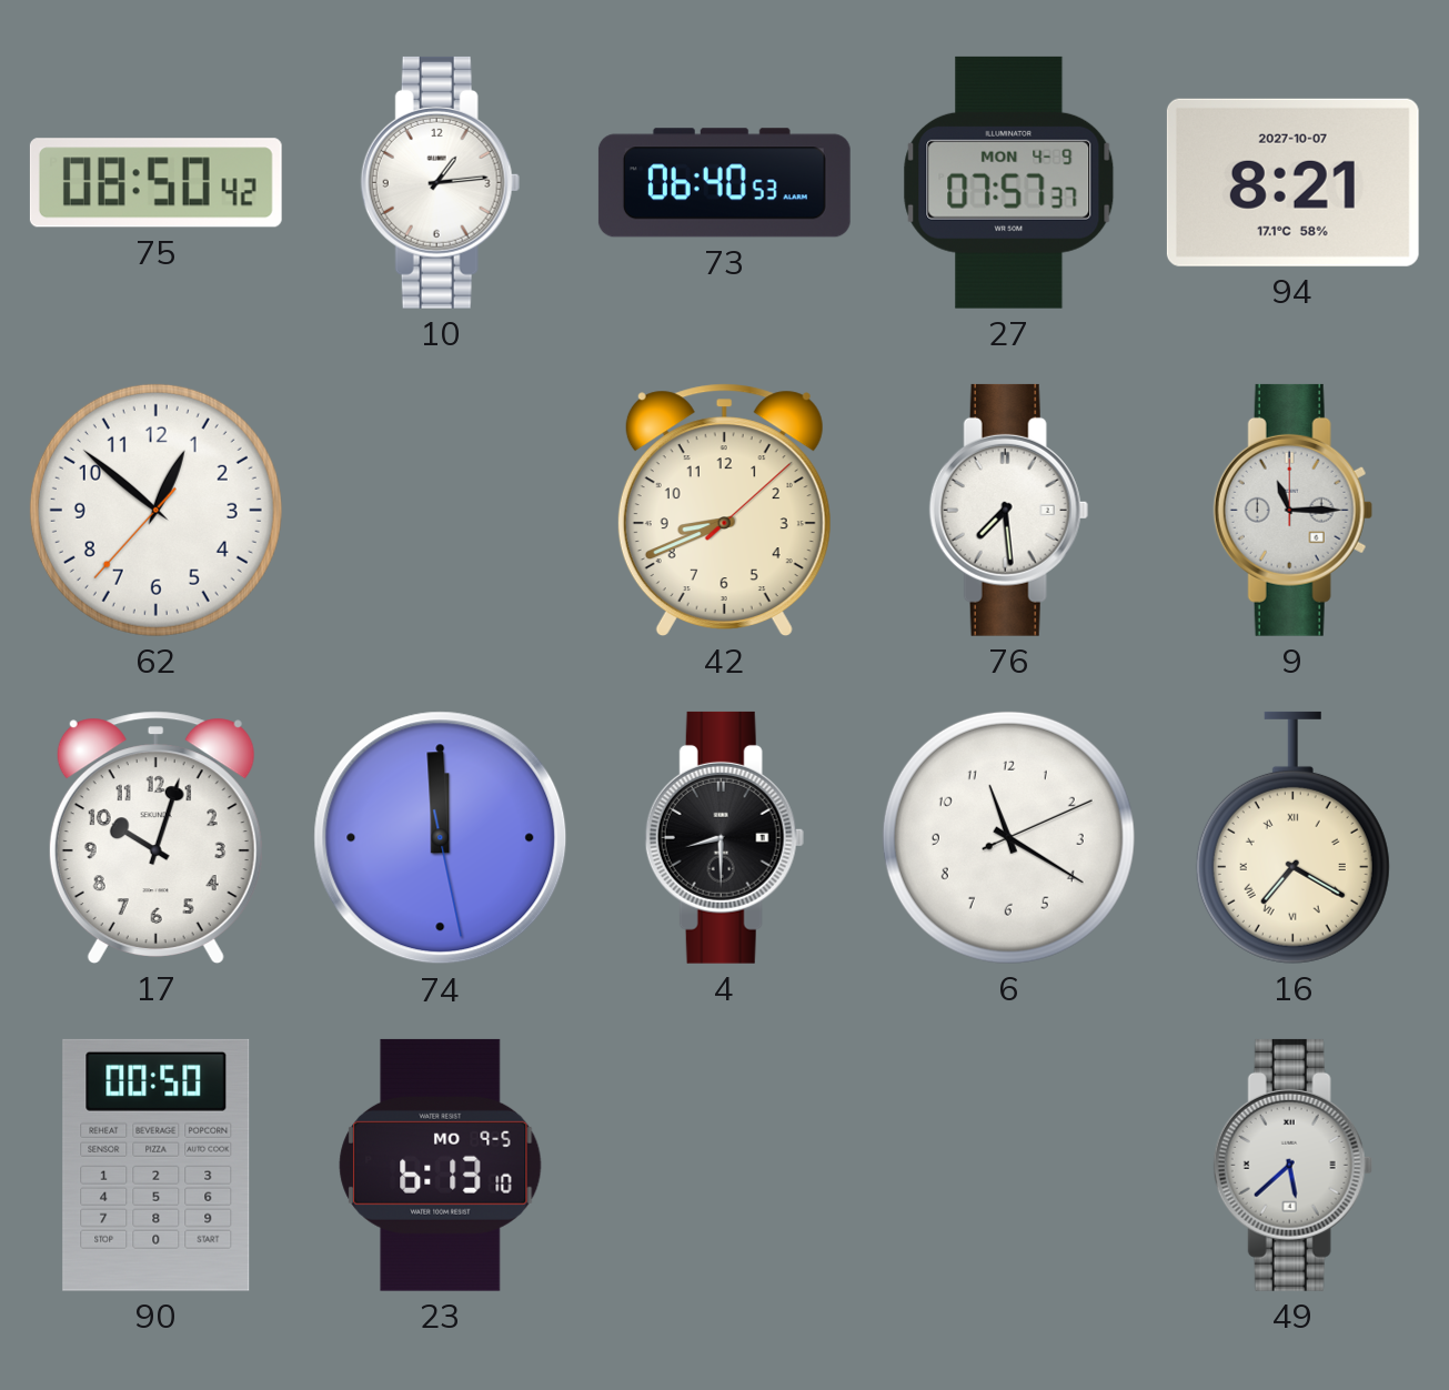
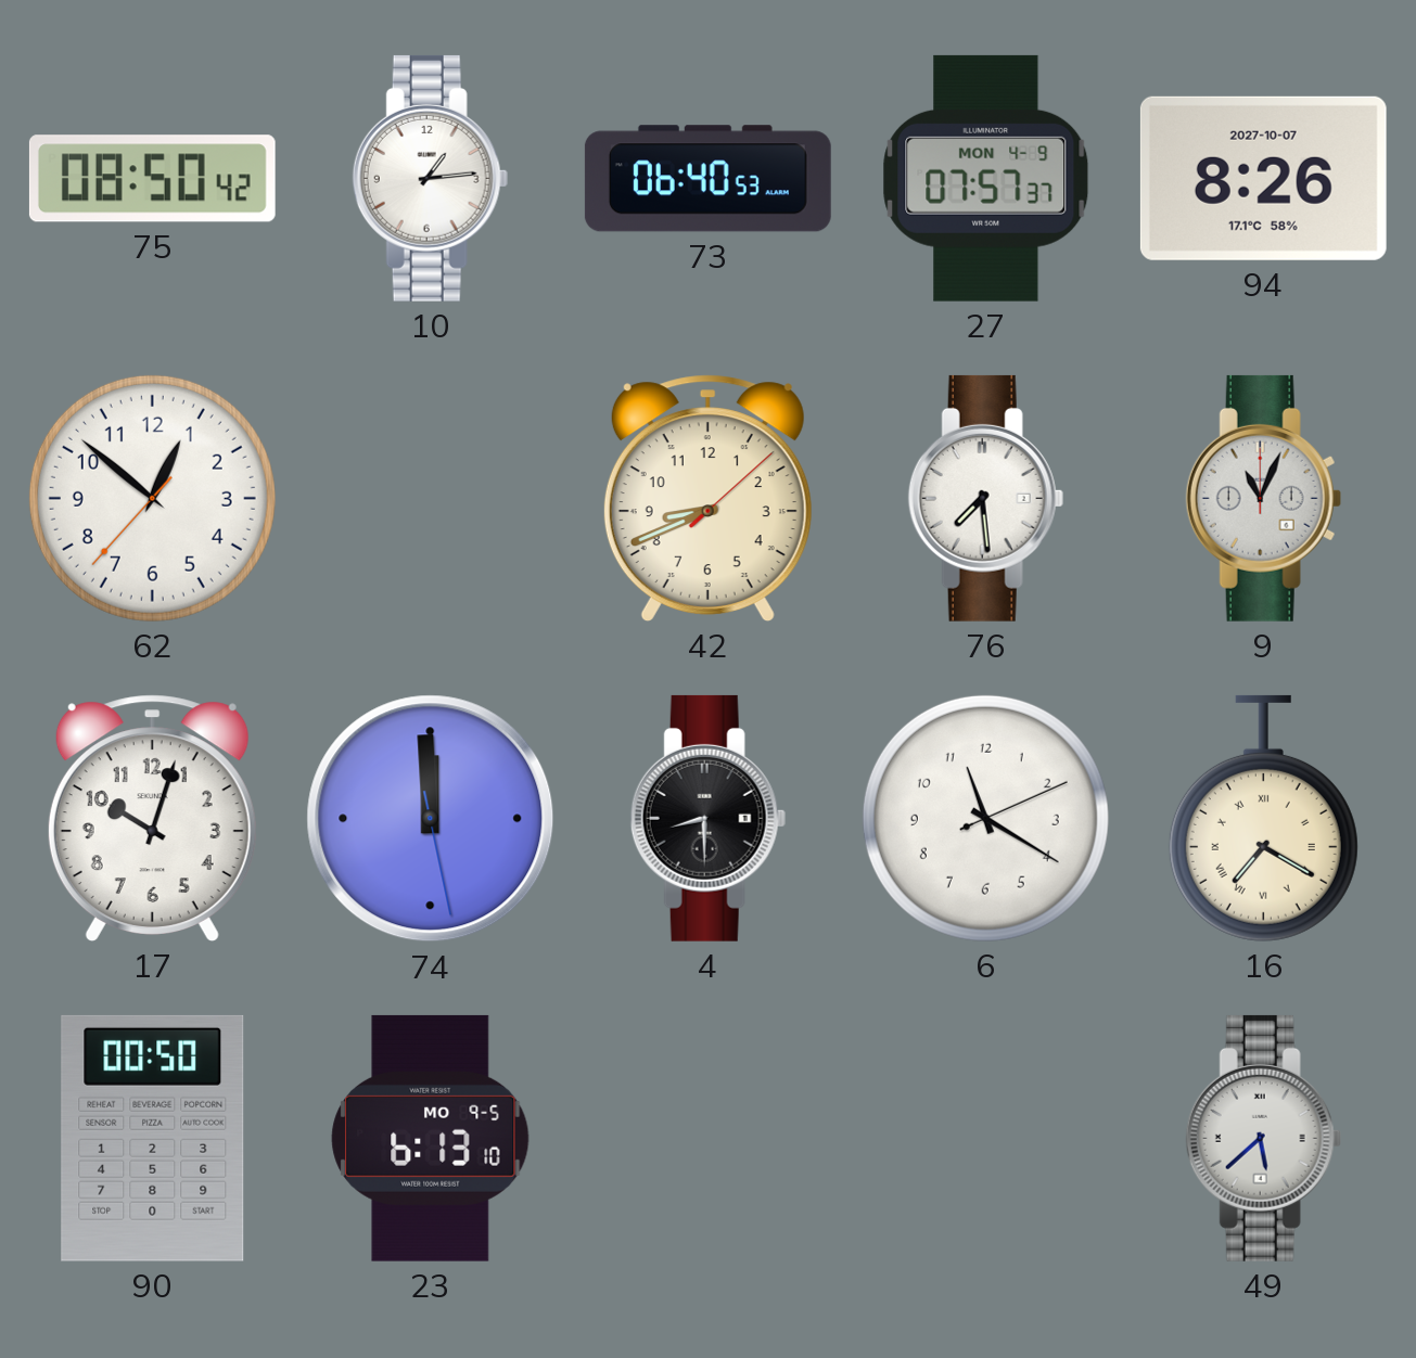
94: 8:21 -> 8:26 (1263, 178)
9: 11:15 -> 11:04 (1263, 498)
